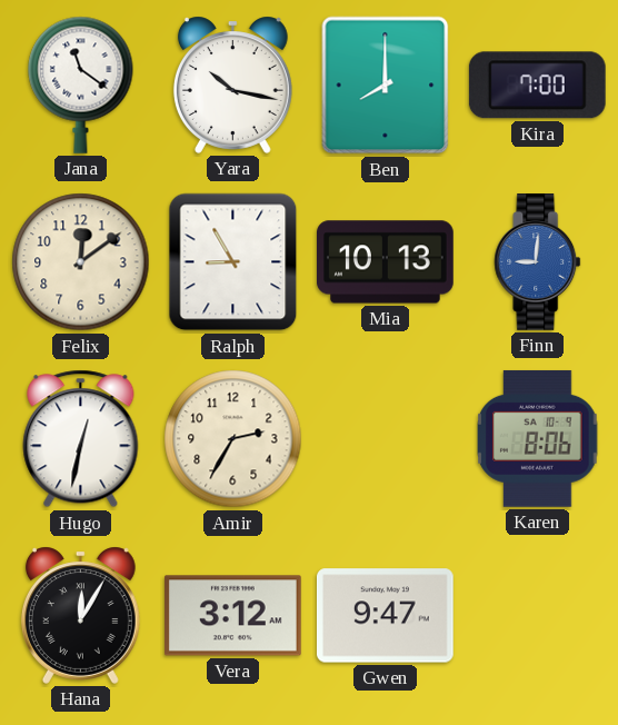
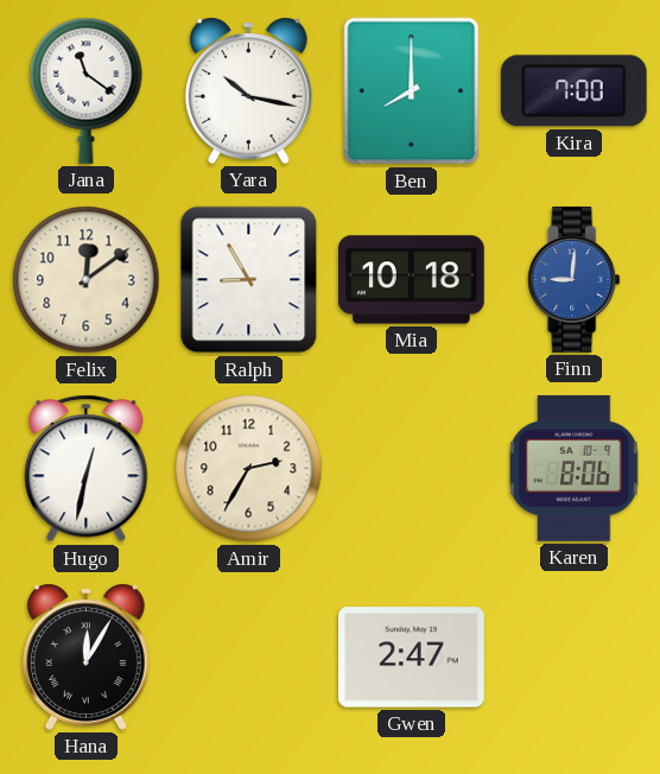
Mia: 10:13 -> 10:18 (412, 280)
Vera: 3:12 -> none (233, 616)
Gwen: 9:47 -> 2:47 (412, 658)
